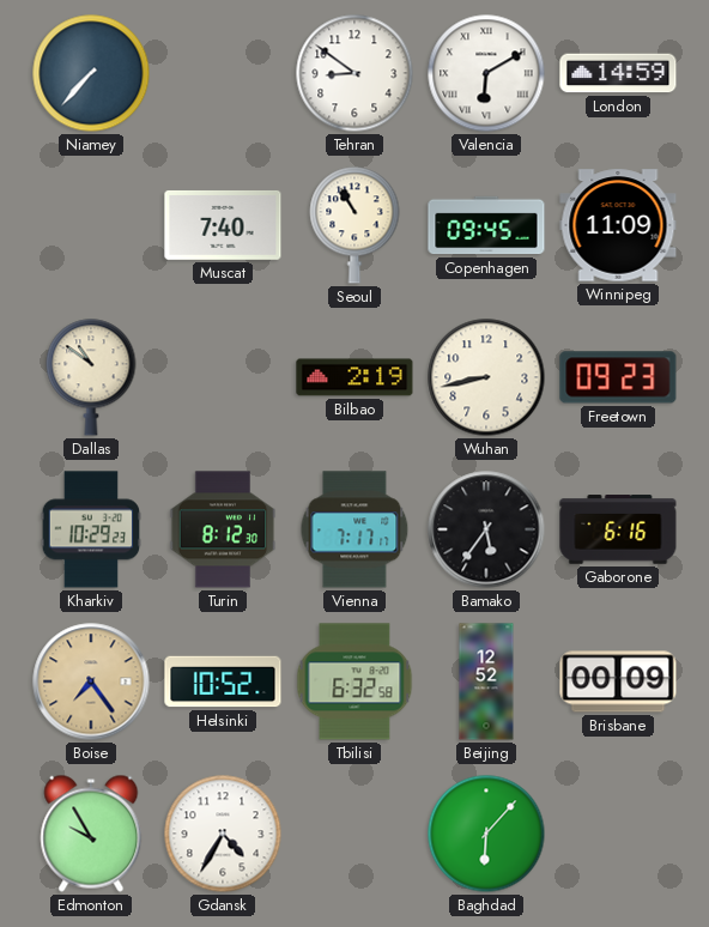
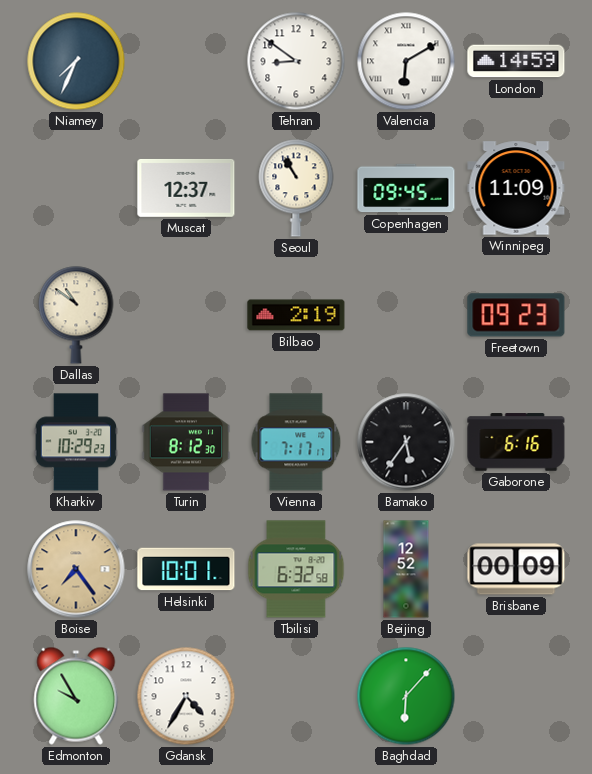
Niamey: 7:37 -> 7:34 (76, 61)
Muscat: 7:40 -> 12:37 (186, 188)
Wuhan: 8:43 -> none (486, 377)
Helsinki: 10:52 -> 10:01 (186, 569)
